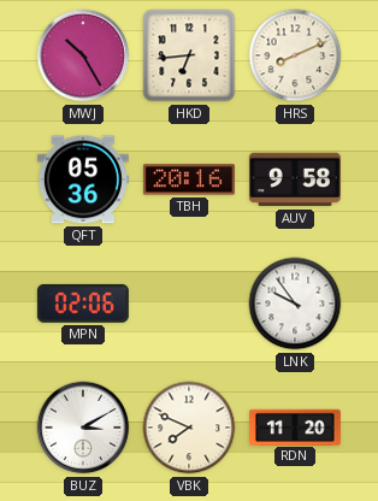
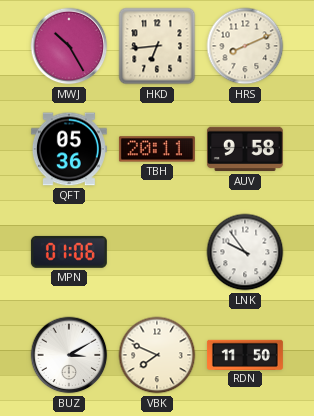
TBH: 20:16 -> 20:11 (157, 149)
MPN: 02:06 -> 01:06 (69, 252)
RDN: 11:20 -> 11:50 (245, 354)
